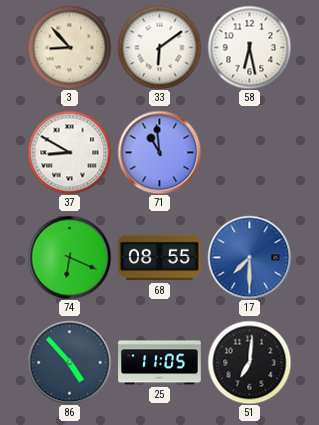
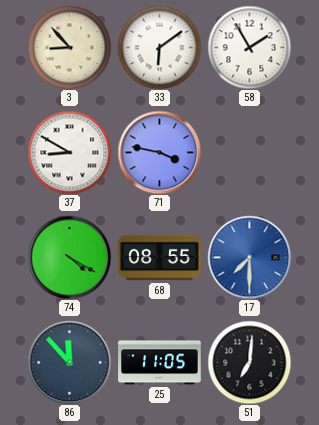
58: 6:28 -> 1:55 (249, 47)
71: 10:59 -> 3:47 (159, 152)
74: 6:19 -> 4:20 (69, 257)
86: 4:53 -> 11:53 (69, 362)
